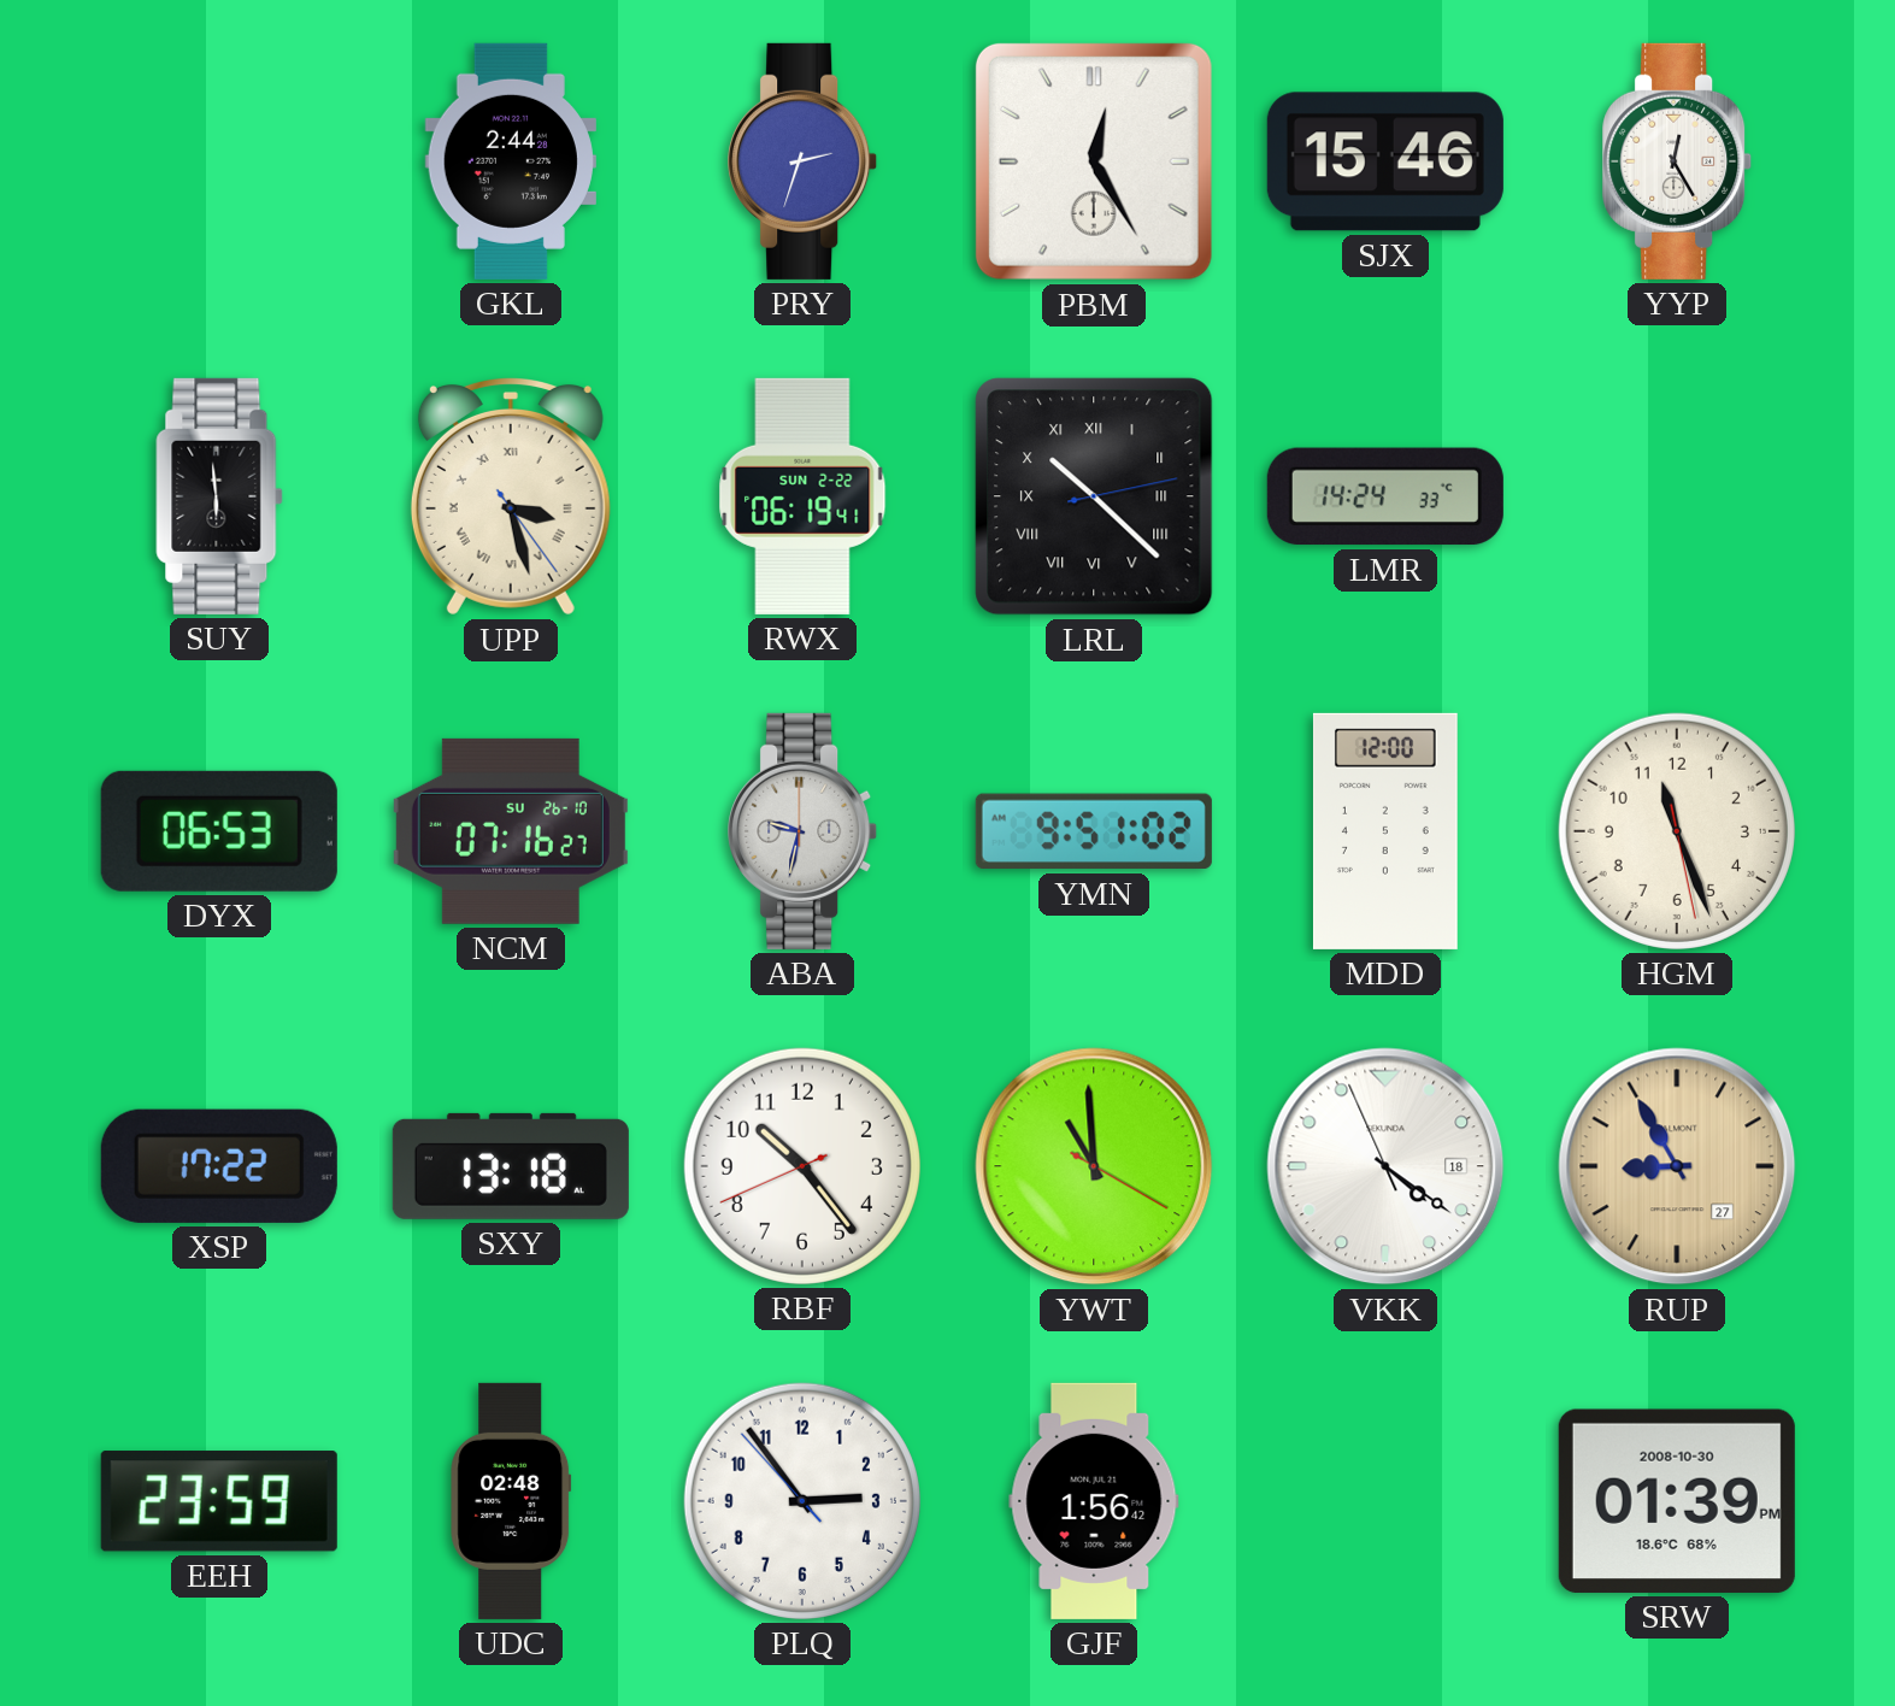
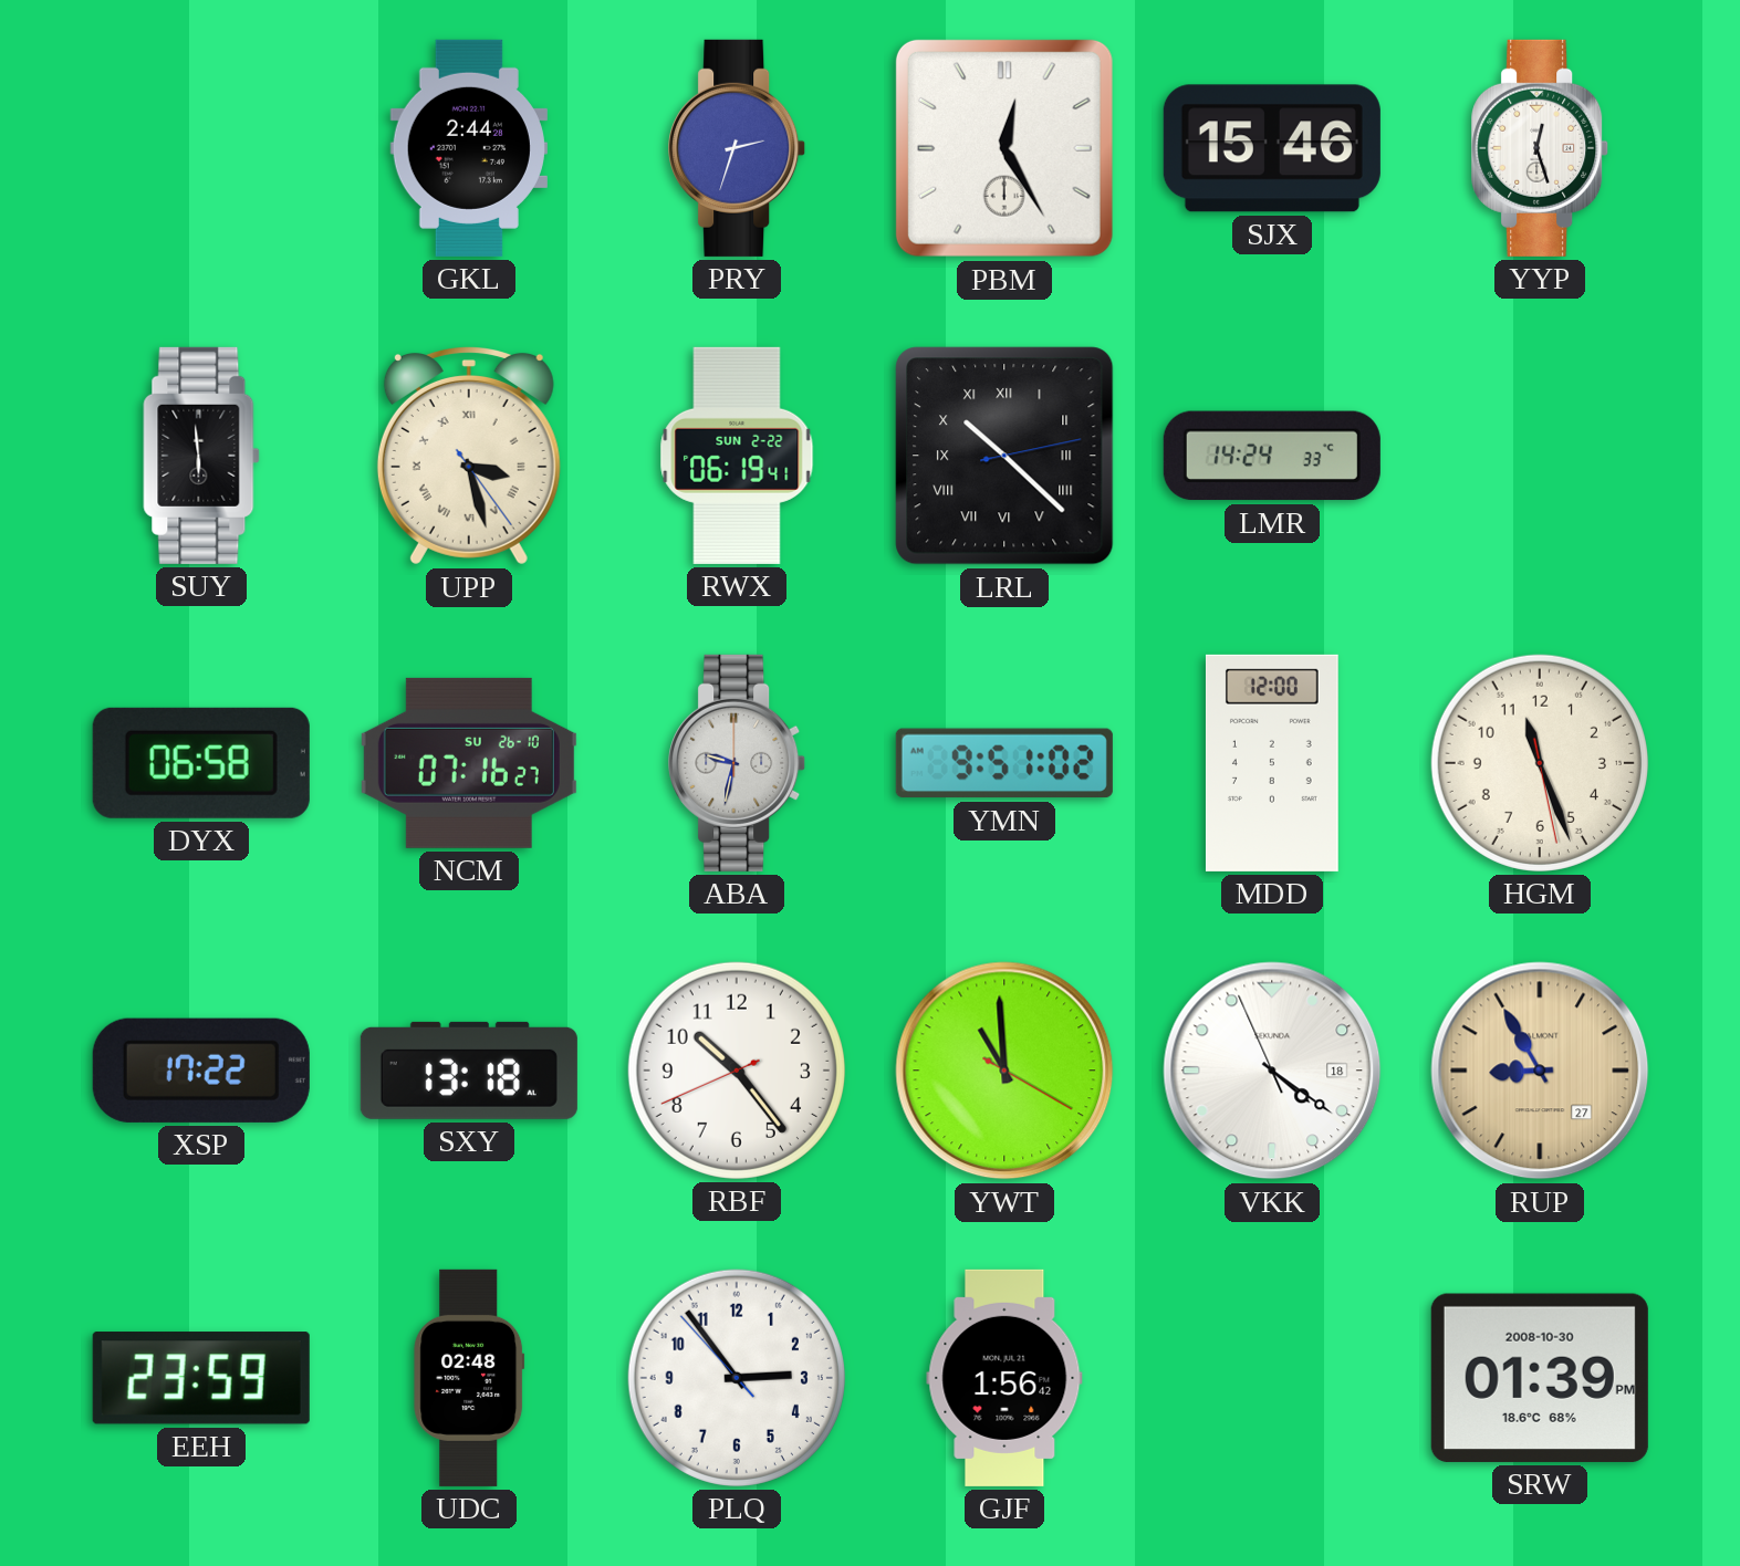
YYP: 12:25 -> 12:27 (1541, 148)
DYX: 06:53 -> 06:58 (201, 763)
